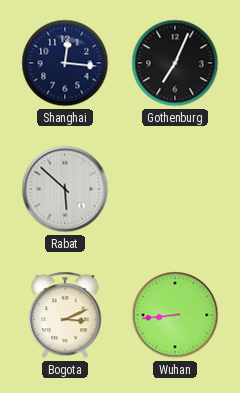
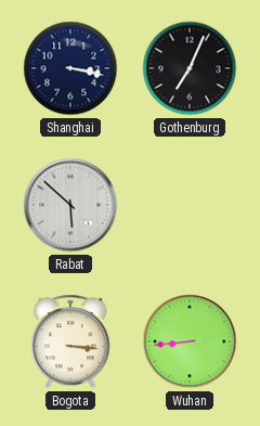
Shanghai: 12:16 -> 3:17 (70, 68)
Bogota: 3:11 -> 3:16 (70, 341)
